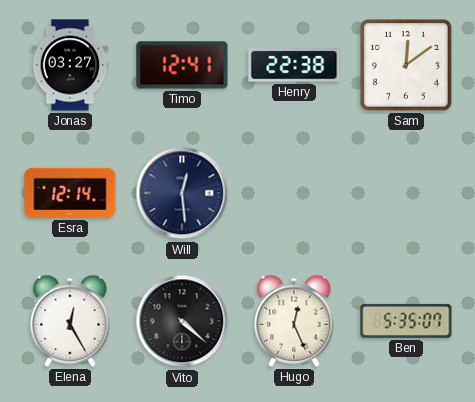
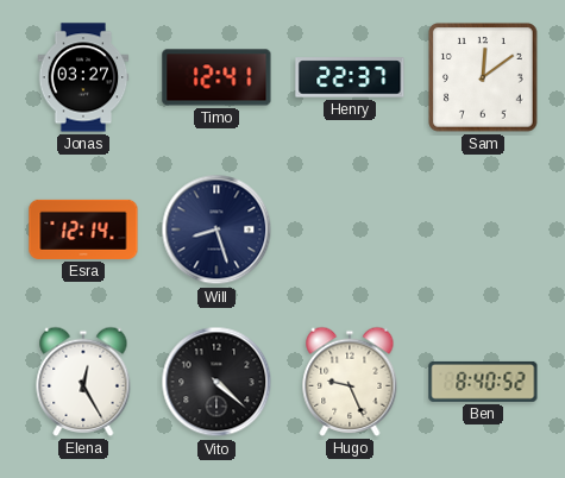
Henry: 22:38 -> 22:37 (350, 77)
Will: 12:29 -> 8:27 (216, 229)
Hugo: 12:26 -> 9:26 (350, 382)
Ben: 5:35 -> 8:40 (483, 382)
